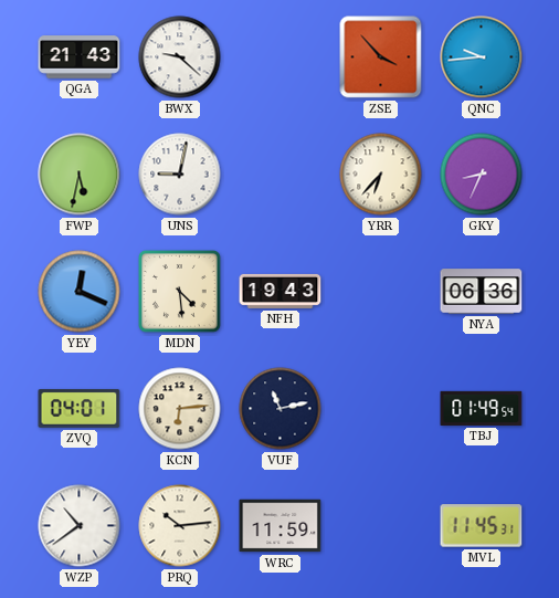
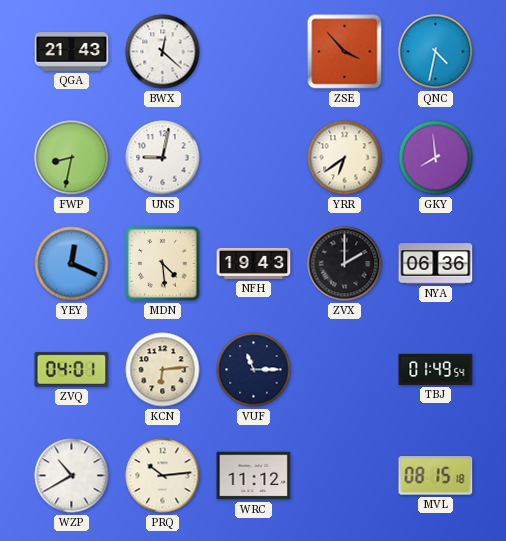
BWX: 9:22 -> 12:22 (163, 52)
QNC: 9:44 -> 4:32 (436, 52)
FWP: 5:32 -> 8:32 (72, 158)
YRR: 6:37 -> 6:39 (345, 158)
GKY: 8:34 -> 7:59 (436, 158)
ZVX: none -> 2:00 (345, 264)
VUF: 11:13 -> 11:15 (254, 370)
WZP: 10:39 -> 10:40 (72, 476)
WRC: 11:59 -> 11:12 (254, 476)
MVL: 11:45 -> 08:15 (436, 476)
